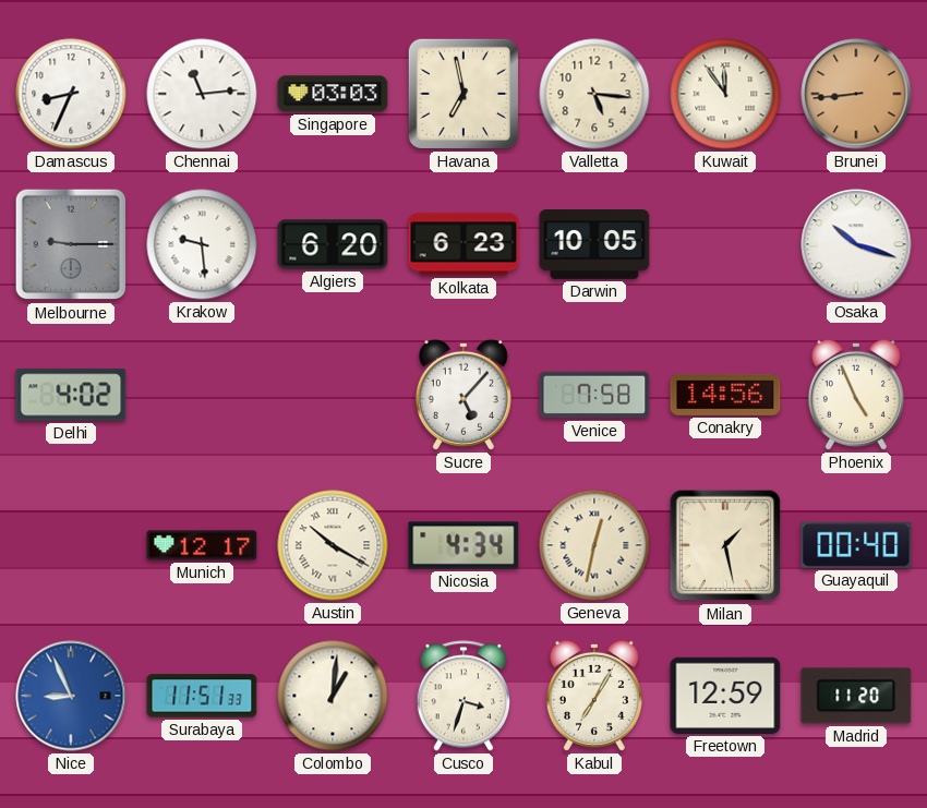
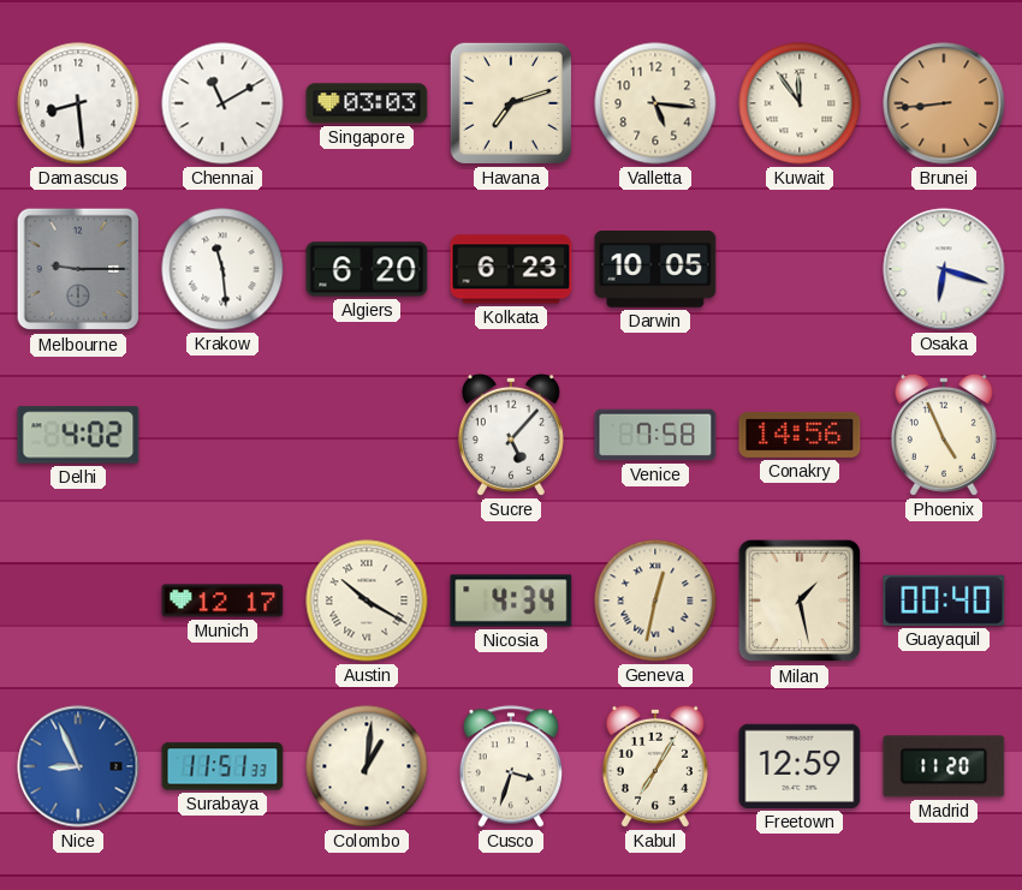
Damascus: 8:34 -> 8:29 (78, 103)
Chennai: 11:14 -> 11:10 (222, 103)
Havana: 6:58 -> 7:12 (511, 103)
Krakow: 9:29 -> 11:29 (222, 269)
Osaka: 10:18 -> 6:18 (944, 269)
